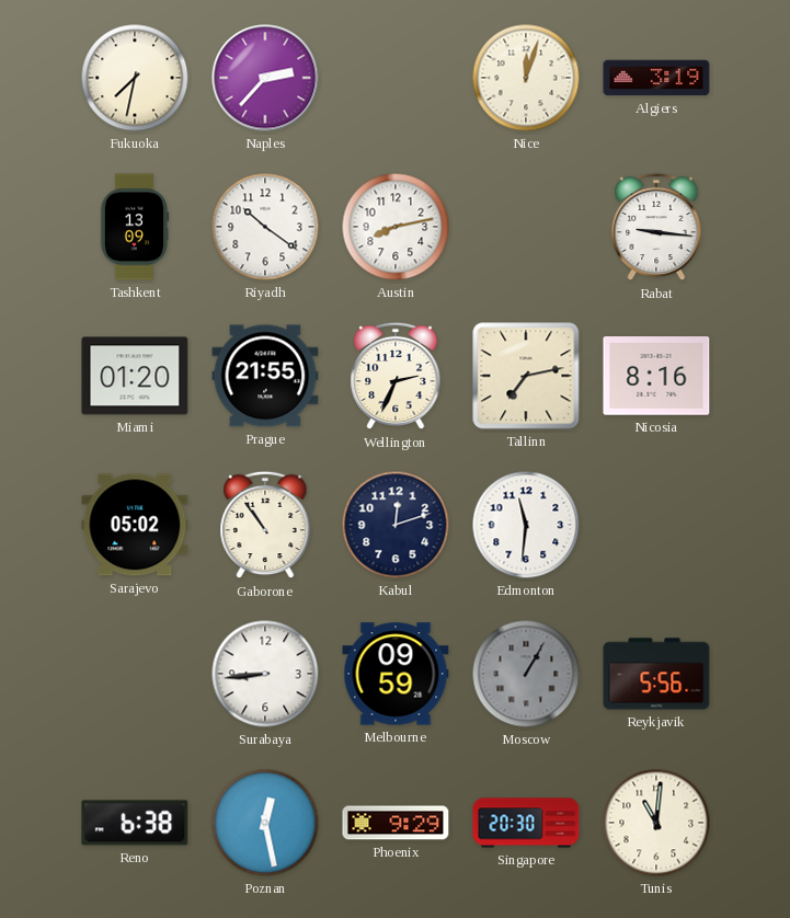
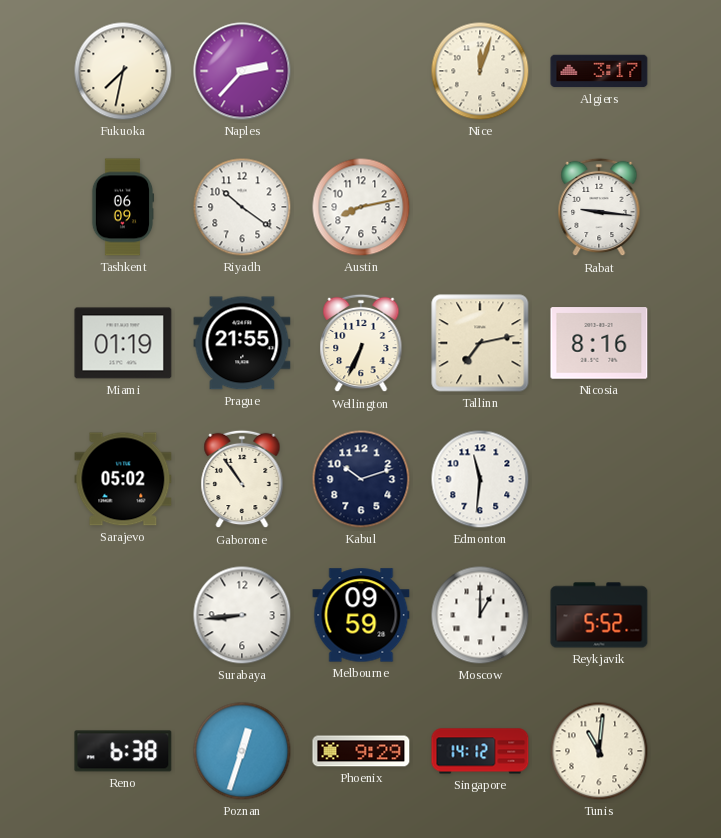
Algiers: 3:19 -> 3:17 (599, 71)
Tashkent: 13:09 -> 06:09 (123, 207)
Miami: 01:20 -> 01:19 (123, 343)
Wellington: 2:34 -> 6:34 (361, 343)
Kabul: 12:12 -> 10:12 (361, 479)
Moscow: 1:05 -> 1:00 (480, 615)
Moscow dial: grey -> white (480, 615)
Reykjavik: 5:56 -> 5:52 (599, 615)
Poznan: 12:28 -> 12:33 (242, 751)
Singapore: 20:30 -> 14:12 (480, 751)
